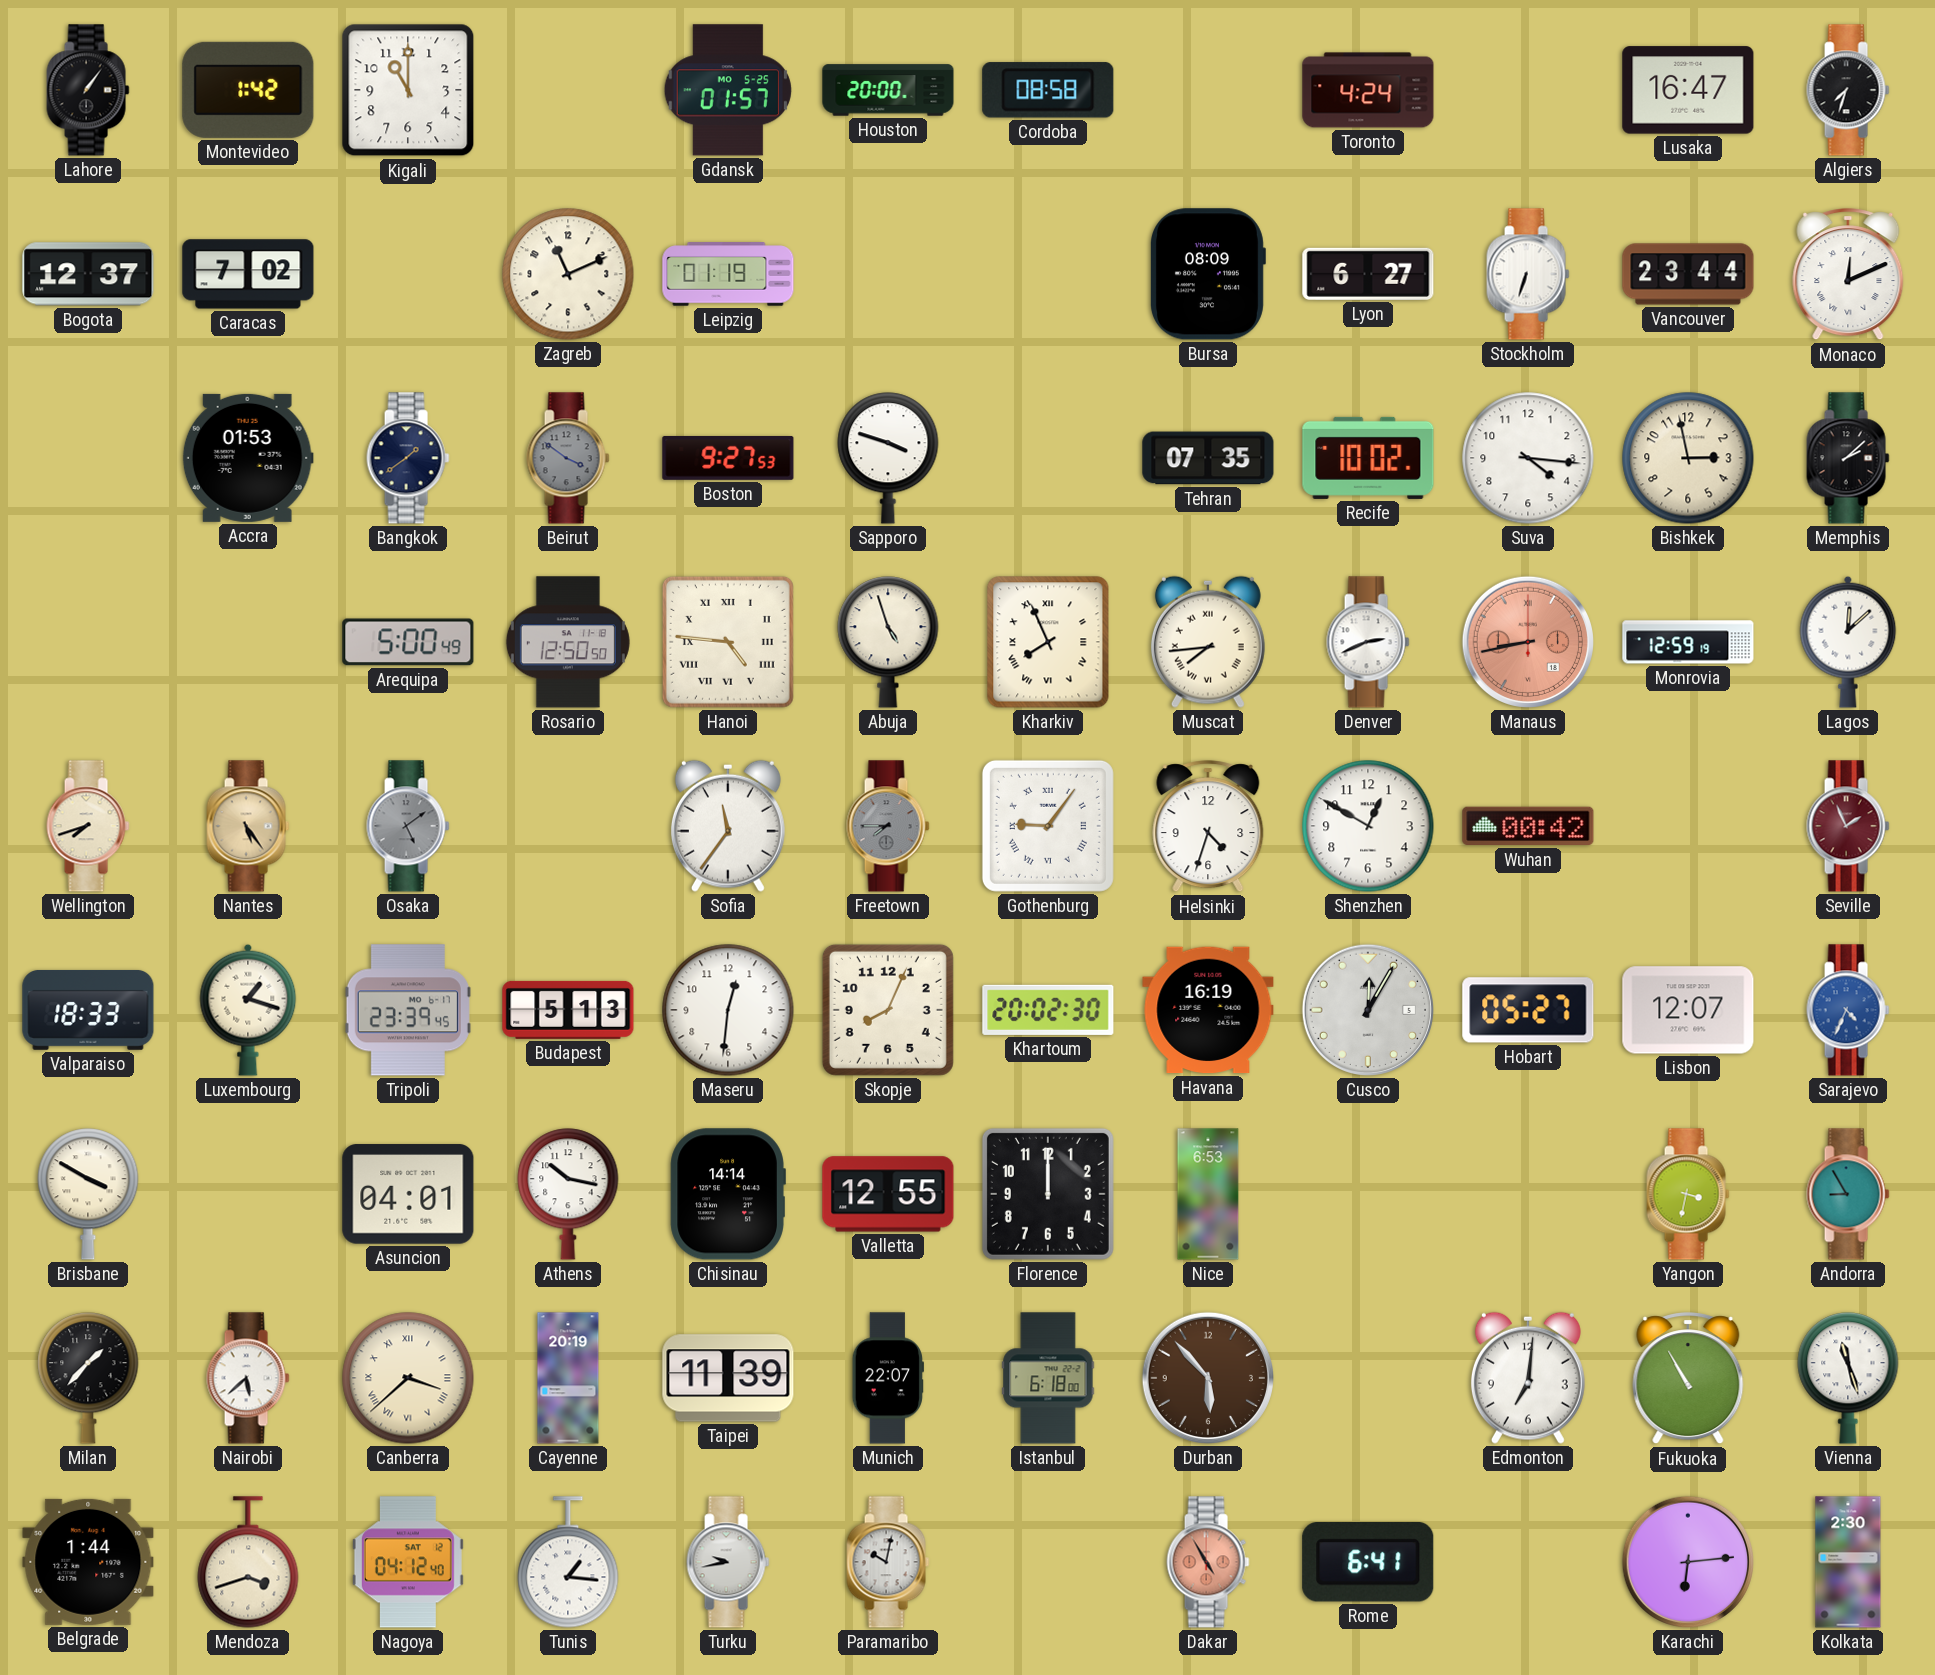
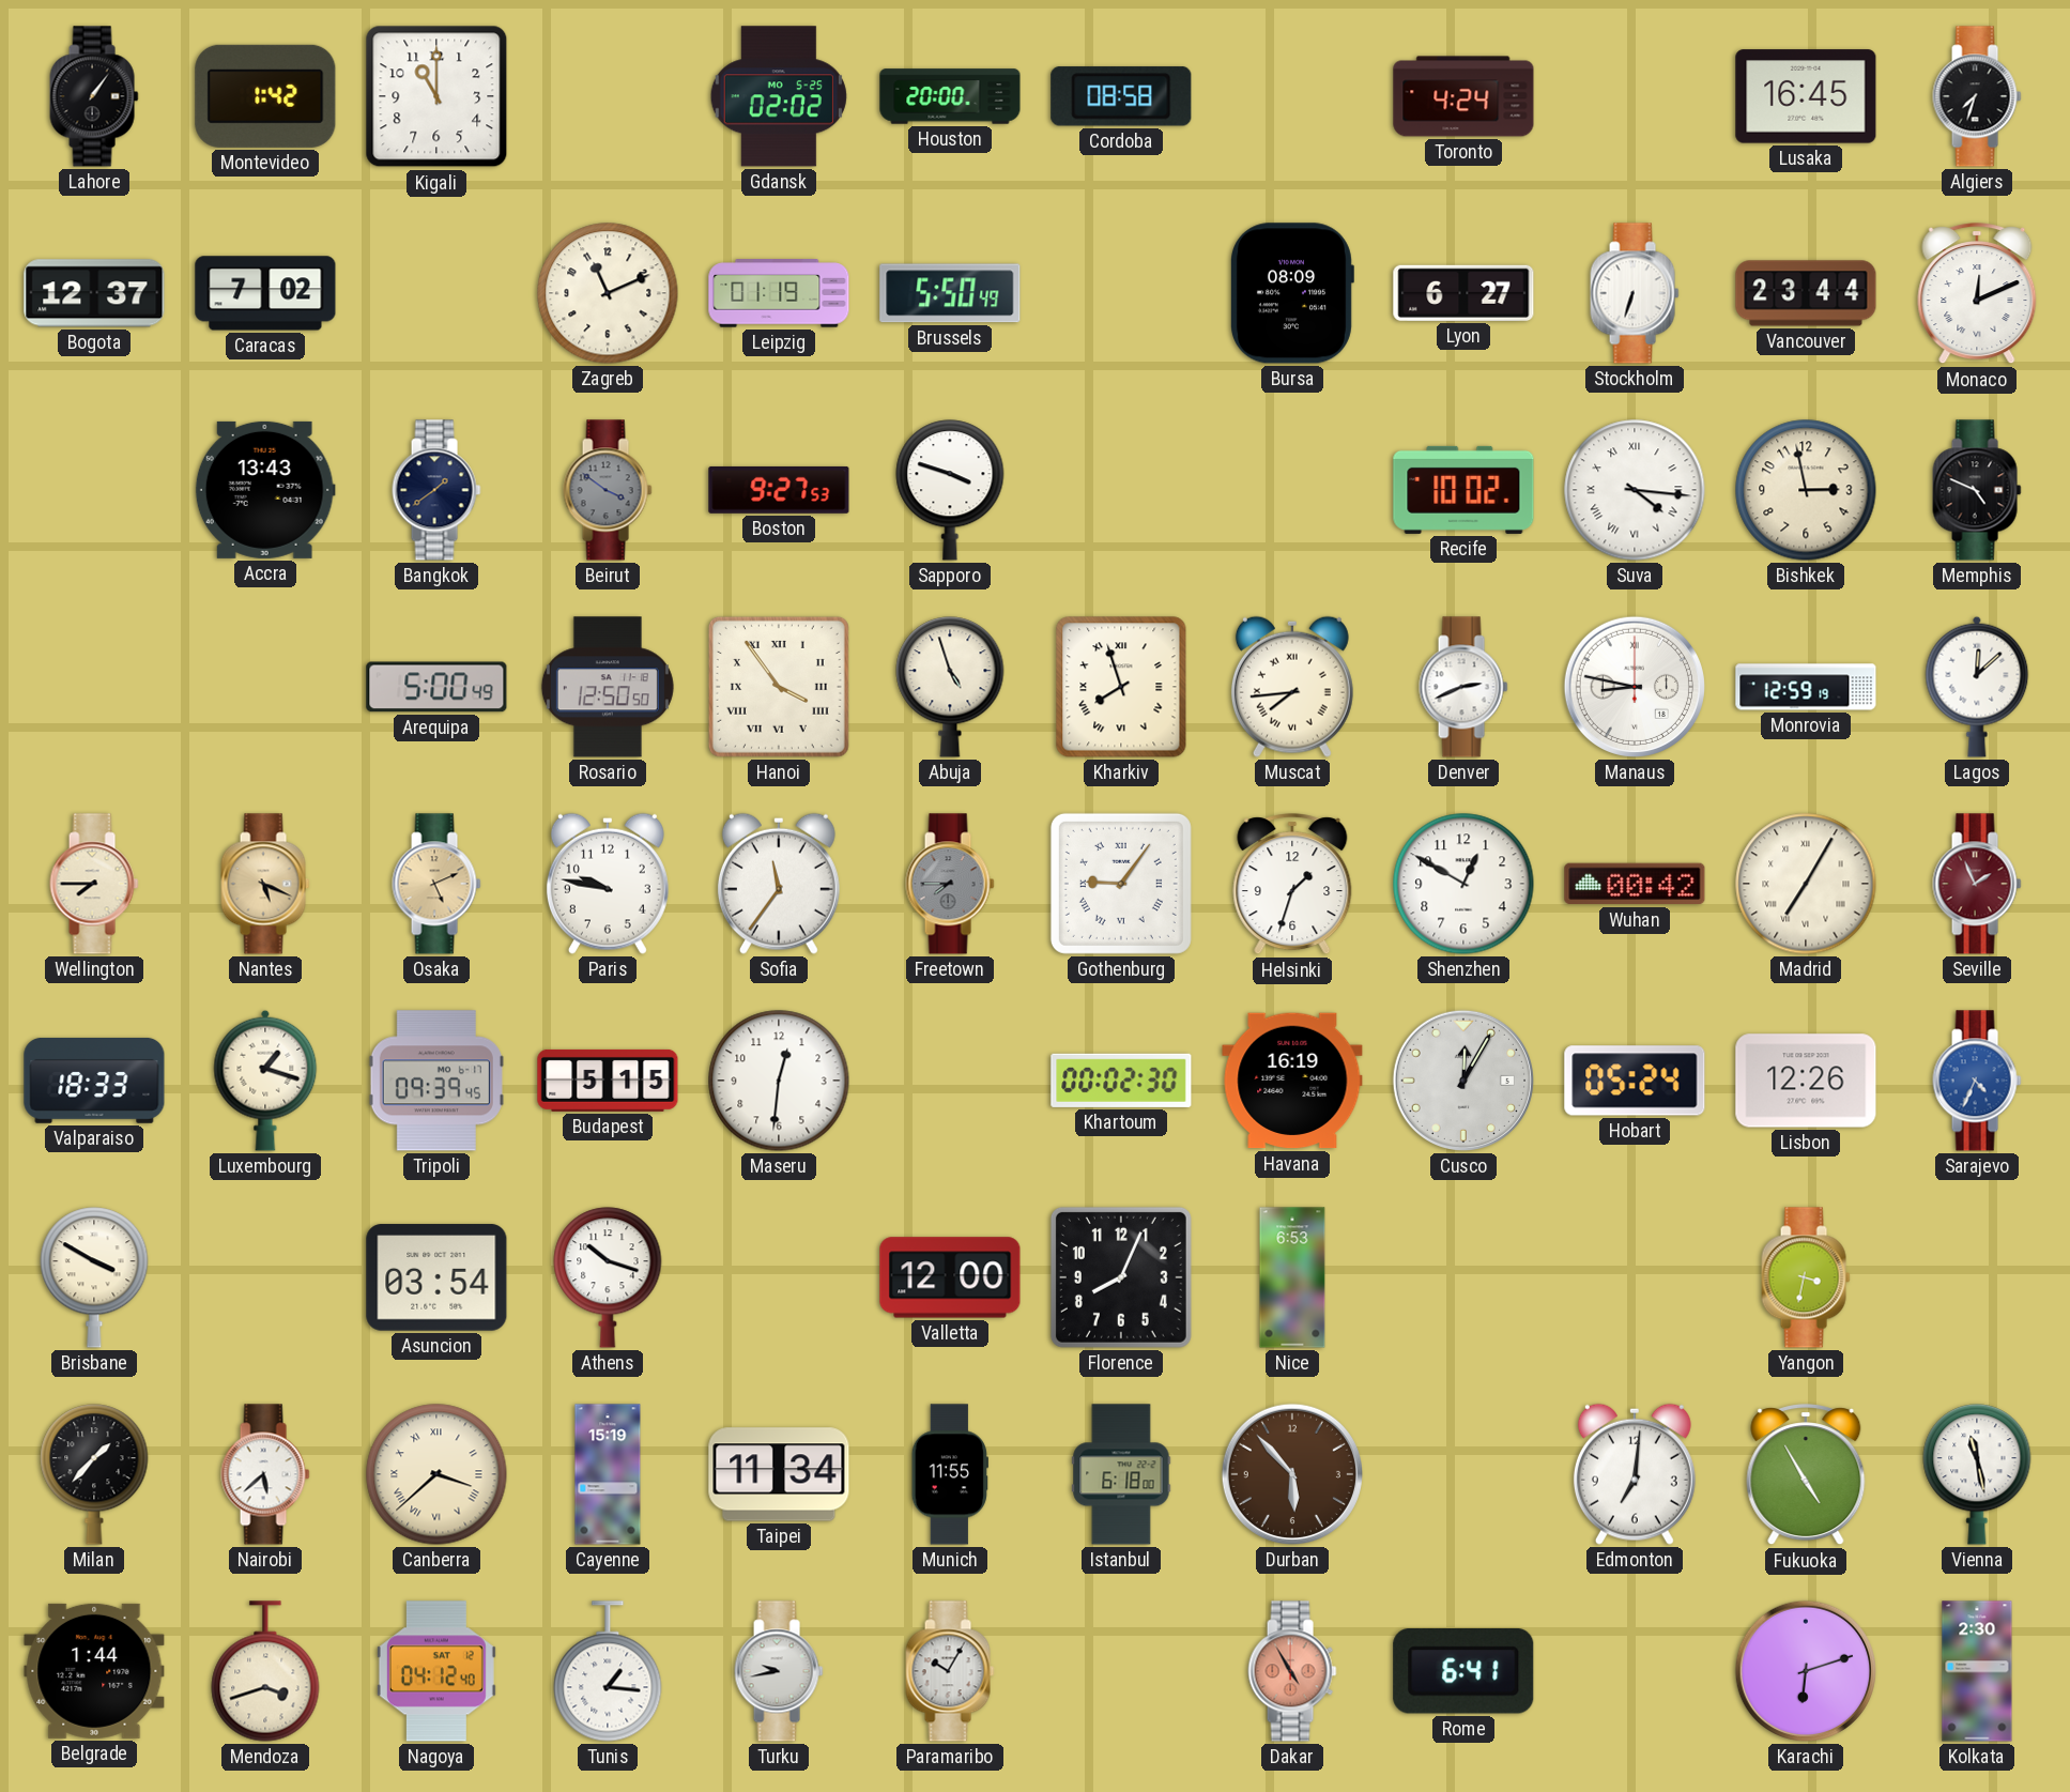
Gdansk: 01:57 -> 02:02 (779, 96)
Lusaka: 16:47 -> 16:45 (1806, 96)
Brussels: none -> 5:50 (950, 293)
Accra: 01:53 -> 13:43 (265, 490)
Tehran: 07:35 -> none (1208, 458)
Suva numerals: Arabic -> Roman (1635, 490)
Memphis: 2:08 -> 4:49 (1977, 490)
Hanoi: 4:46 -> 3:54 (779, 687)
Kharkiv: 7:56 -> 7:57 (1121, 687)
Manaus: 8:43 -> 8:47 (1635, 687)
Manaus dial: salmon -> white (1635, 687)
Wellington: 7:42 -> 7:45 (94, 884)
Nantes: 5:24 -> 5:19 (265, 884)
Osaka: 5:09 -> 5:11 (436, 884)
Osaka dial: grey -> champagne (436, 884)
Paris: none -> 9:47 (608, 884)
Helsinki: 4:33 -> 1:33 (1292, 885)
Madrid: none -> 7:05 (1806, 884)
Tripoli: 23:39 -> 09:39 (436, 1081)
Budapest: 5:13 -> 5:15 (608, 1081)
Skopje: 8:04 -> none (888, 1010)
Khartoum: 20:02 -> 00:02 (1121, 1081)
Hobart: 05:27 -> 05:24 (1635, 1081)
Lisbon: 12:07 -> 12:26 (1806, 1081)
Asuncion: 04:01 -> 03:54 (436, 1277)
Athens: 10:17 -> 10:18 (608, 1277)
Chisinau: 14:14 -> none (728, 1194)
Valletta: 12:55 -> 12:00 (950, 1277)
Florence: 12:00 -> 8:04 (1121, 1277)
Andorra: 8:55 -> none (1848, 1194)
Cayenne: 20:19 -> 15:19 (608, 1474)
Taipei: 11:39 -> 11:34 (779, 1474)
Munich: 22:07 -> 11:55 (950, 1474)
Fukuoka: 10:55 -> 4:55 (1806, 1475)
Vienna: 11:27 -> 11:28 (1977, 1474)
Paramaribo: 10:02 -> 10:05 (950, 1671)
Karachi: 6:14 -> 6:12 (1806, 1671)
